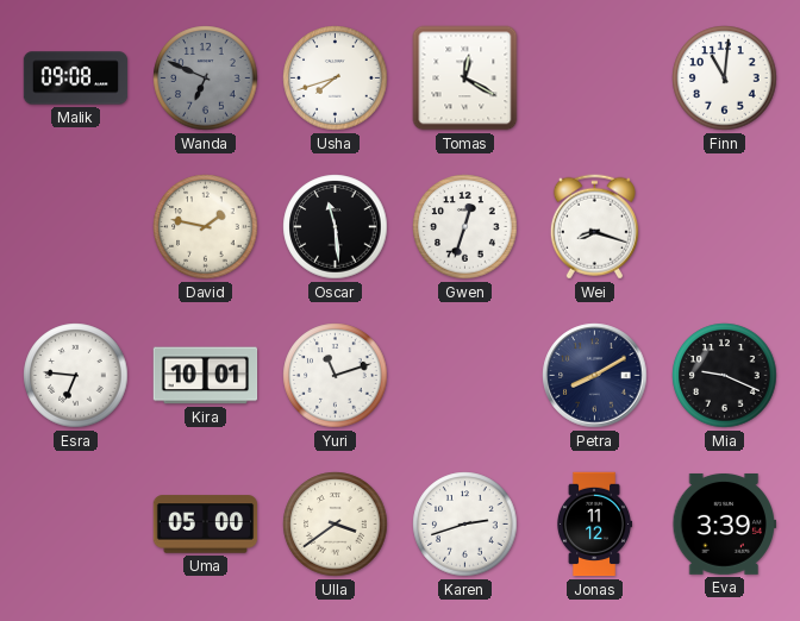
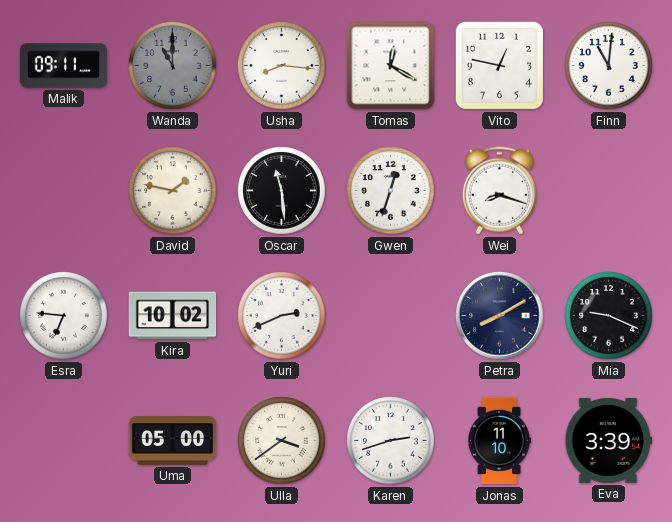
Malik: 09:08 -> 09:11 (64, 66)
Wanda: 6:49 -> 11:00 (173, 66)
Usha: 7:42 -> 8:16 (282, 66)
Vito: none -> 12:47 (499, 65)
Kira: 10:01 -> 10:02 (173, 316)
Yuri: 11:12 -> 2:41 (282, 316)
Jonas: 11:12 -> 11:10 (499, 441)
